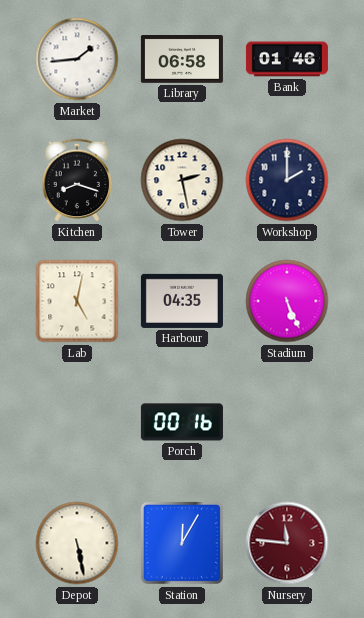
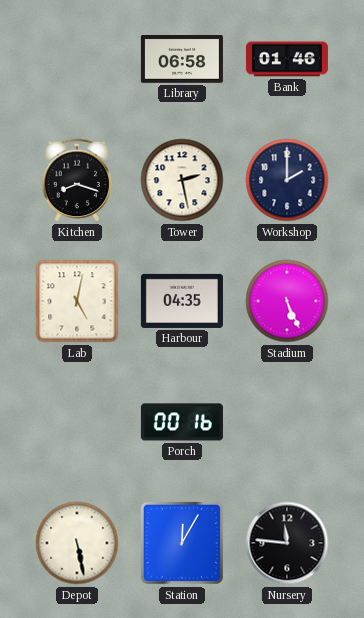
Market: 1:44 -> none (77, 59)
Nursery dial: burgundy -> black (287, 543)
